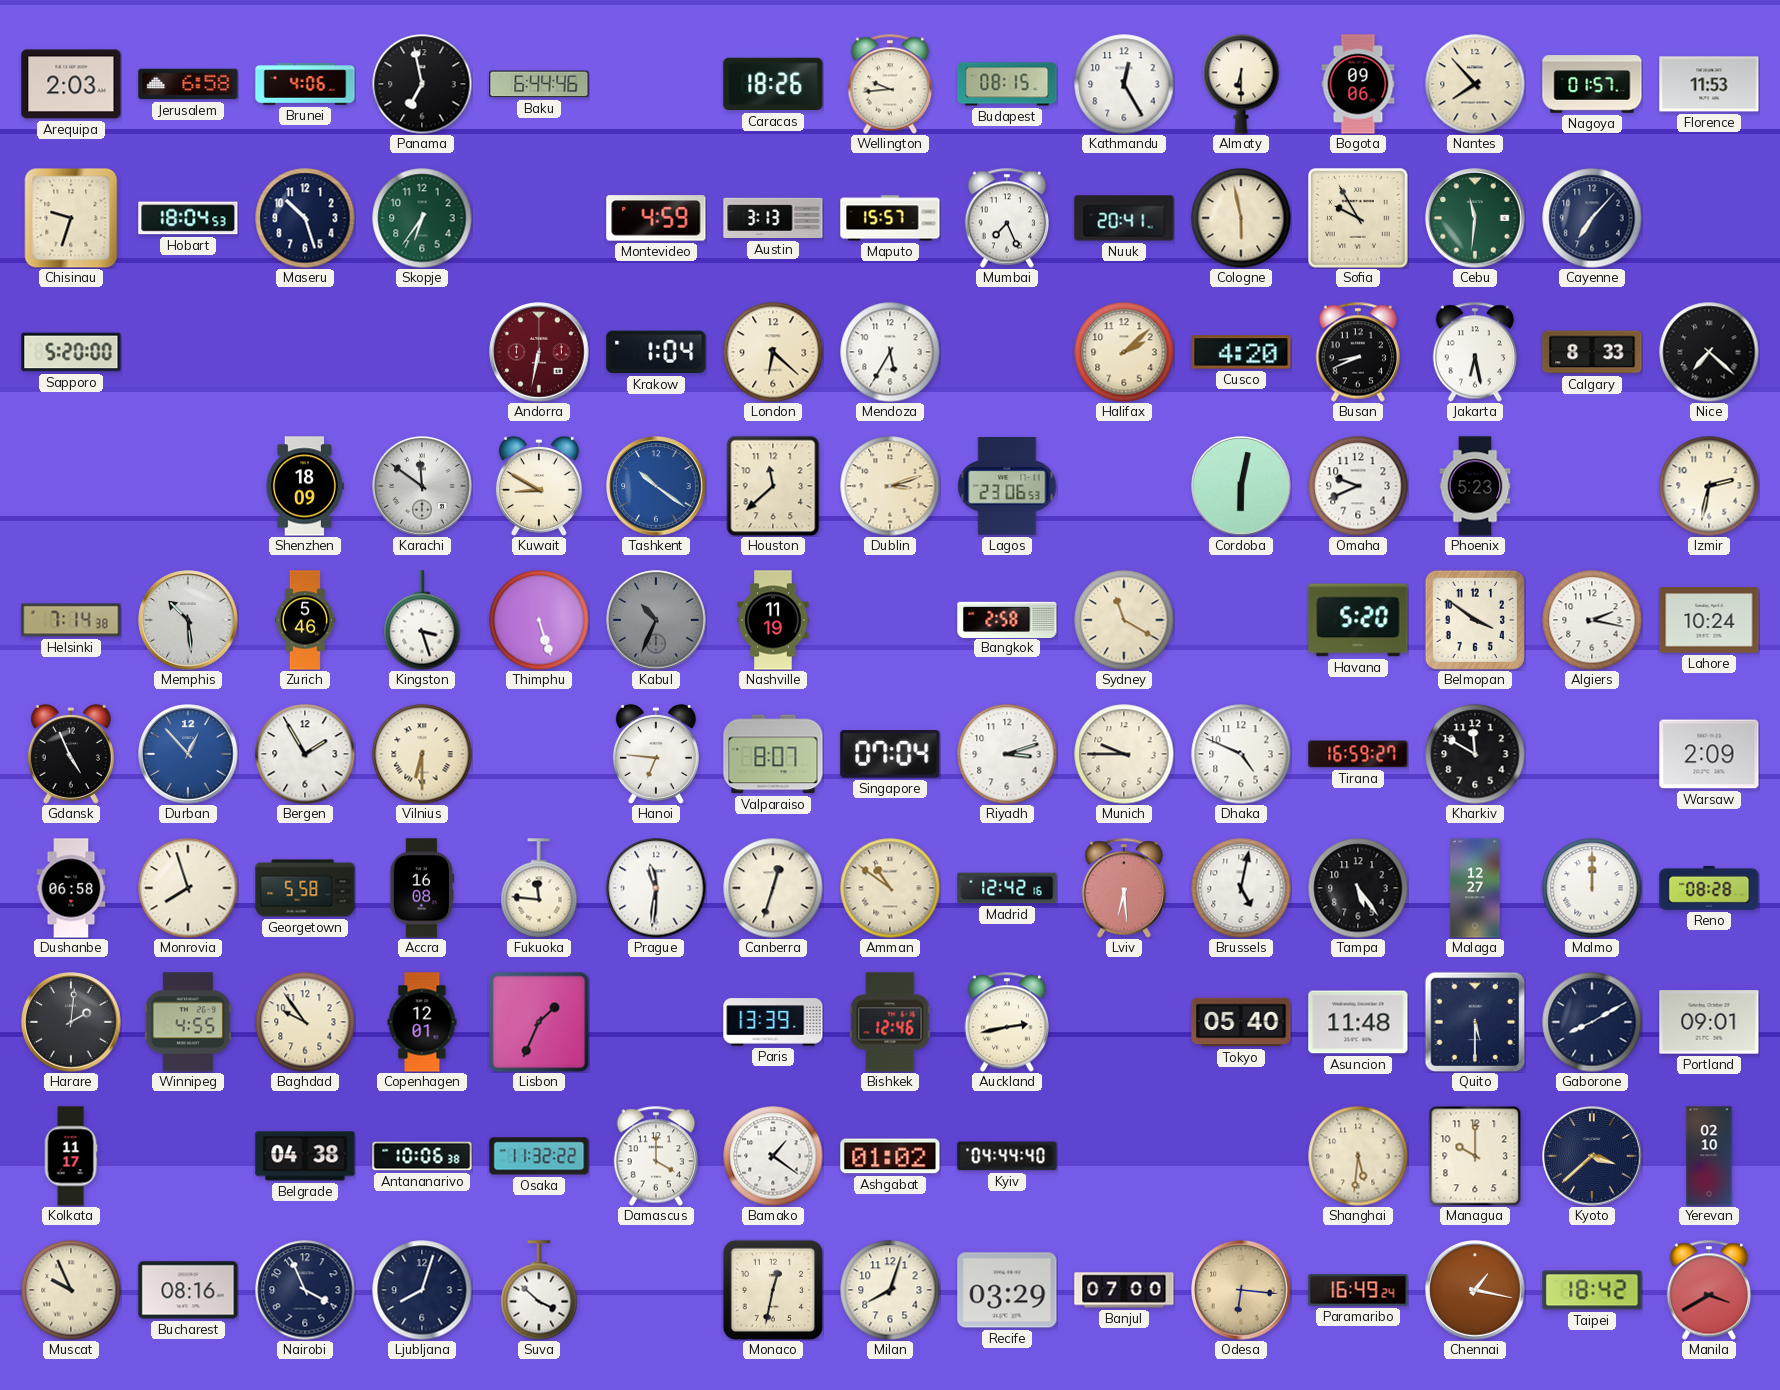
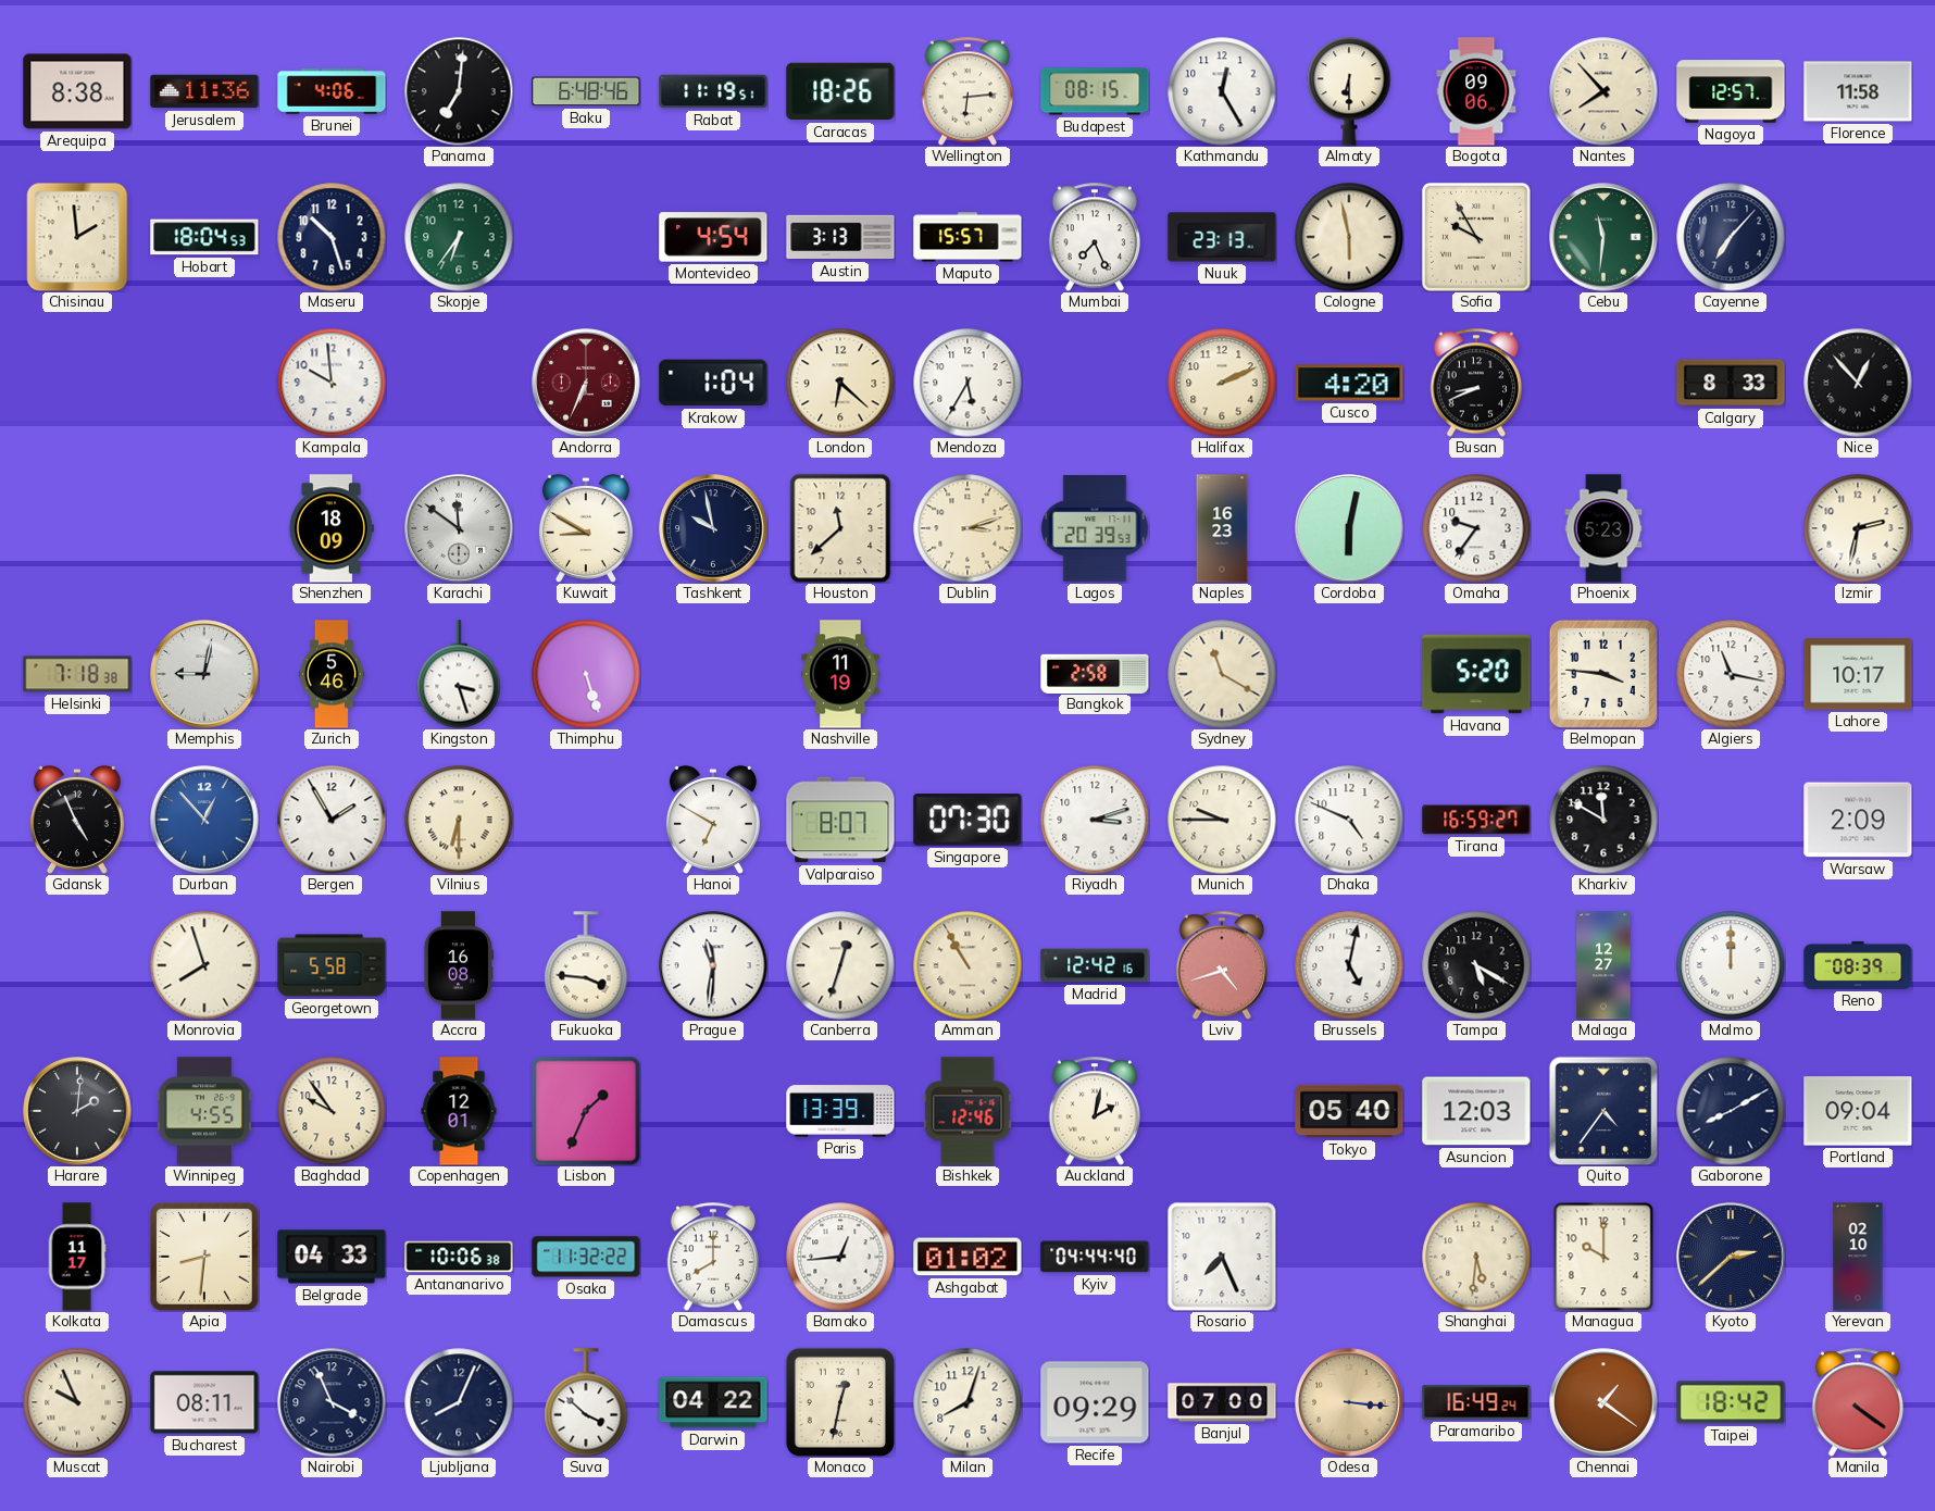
Arequipa: 2:03 -> 8:38 (77, 91)
Jerusalem: 6:58 -> 11:36 (204, 91)
Panama: 6:58 -> 7:01 (459, 91)
Baku: 6:44 -> 6:48 (586, 91)
Rabat: none -> 11:19 (713, 91)
Wellington: 9:44 -> 6:14 (966, 91)
Nagoya: 01:57 -> 12:57 (1731, 91)
Florence: 11:53 -> 11:58 (1858, 91)
Chisinau: 9:33 -> 1:59 (77, 237)
Montevideo: 4:59 -> 4:54 (713, 237)
Nuuk: 20:41 -> 23:13 (1222, 237)
Sapporo: 5:20 -> none (71, 352)
Kampala: none -> 9:59 (332, 383)
Andorra: 6:32 -> 6:34 (586, 383)
Halifax: 2:08 -> 2:11 (1222, 383)
Jakarta: 6:28 -> none (1474, 352)
Nice: 7:22 -> 12:53 (1858, 383)
Tashkent: 10:21 -> 9:58 (713, 528)
Tashkent dial: blue -> navy (713, 528)
Lagos: 23:06 -> 20:39 (1095, 528)
Naples: none -> 16:23 (1222, 528)
Omaha: 9:41 -> 9:36 (1476, 528)
Helsinki: 7:14 -> 7:18 (77, 674)
Memphis: 10:29 -> 9:02 (204, 674)
Kabul: 10:34 -> none (656, 620)
Belmopan: 3:51 -> 3:46 (1603, 674)
Algiers: 2:17 -> 11:17 (1731, 674)
Lahore: 10:24 -> 10:17 (1858, 674)
Hanoi: 6:46 -> 6:50 (713, 820)
Singapore: 07:04 -> 07:30 (967, 820)
Dushanbe: 06:58 -> none (71, 888)
Fukuoka: 11:46 -> 3:46 (586, 965)
Amman: 10:51 -> 10:55 (967, 965)
Lviv: 6:29 -> 4:42 (1221, 965)
Tampa: 5:24 -> 5:20 (1476, 965)
Reno: 08:28 -> 08:39 (1858, 965)
Auckland: 2:43 -> 2:02 (1094, 1111)
Asuncion: 11:48 -> 12:03 (1476, 1111)
Quito: 5:30 -> 4:36 (1603, 1111)
Portland: 09:01 -> 09:04 (1858, 1111)
Apia: none -> 8:31 (205, 1258)
Belgrade: 04:38 -> 04:33 (332, 1257)
Damascus: 4:00 -> 8:00 (712, 1257)
Bamako: 1:21 -> 12:44 (840, 1257)
Rosario: none -> 7:26 (1222, 1257)
Kyoto: 3:38 -> 2:38 (1731, 1257)
Bucharest: 08:16 -> 08:11 (204, 1402)
Ljubljana: 8:03 -> 8:04 (459, 1402)
Darwin: none -> 04:22 (713, 1402)
Recife: 03:29 -> 09:29 (1095, 1402)
Odesa: 6:16 -> 3:16 (1349, 1402)
Chennai: 1:17 -> 1:21 (1603, 1402)
Manila: 3:40 -> 4:21 (1857, 1402)
